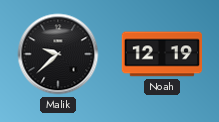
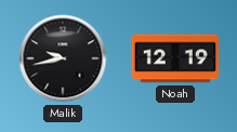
Malik: 9:38 -> 9:43 (63, 58)
